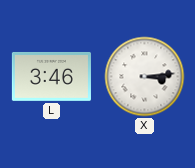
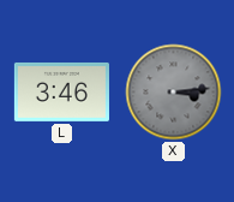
X dial: white -> grey (174, 93)
